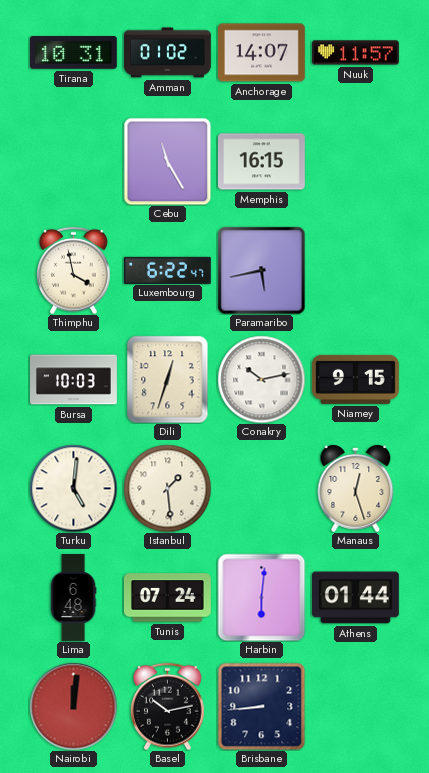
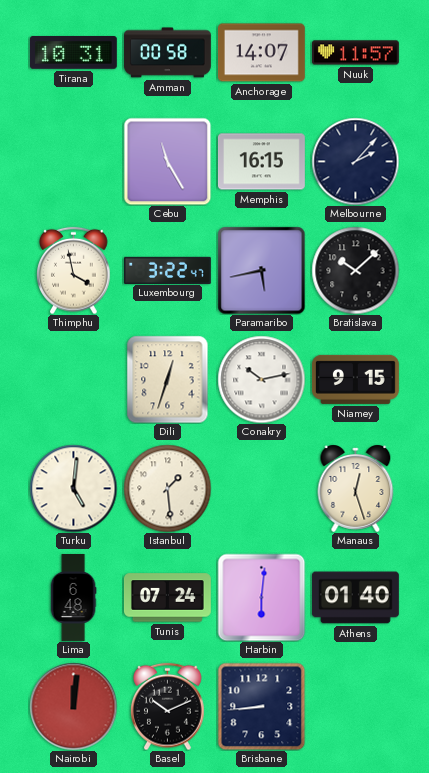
Amman: 01:02 -> 00:58 (168, 53)
Melbourne: none -> 2:07 (355, 161)
Luxembourg: 6:22 -> 3:22 (168, 270)
Bratislava: none -> 10:08 (355, 270)
Bursa: 10:03 -> none (74, 380)
Athens: 01:44 -> 01:40 (356, 598)
Basel: 10:13 -> 10:11 (168, 706)
